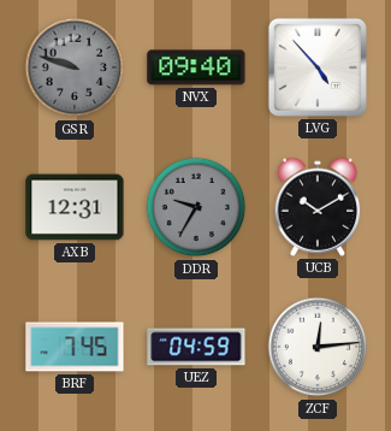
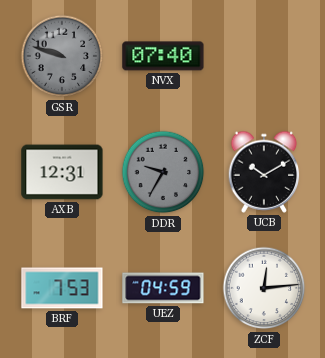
NVX: 09:40 -> 07:40 (163, 56)
LVG: 4:53 -> none (318, 67)
BRF: 7:45 -> 7:53 (62, 288)
